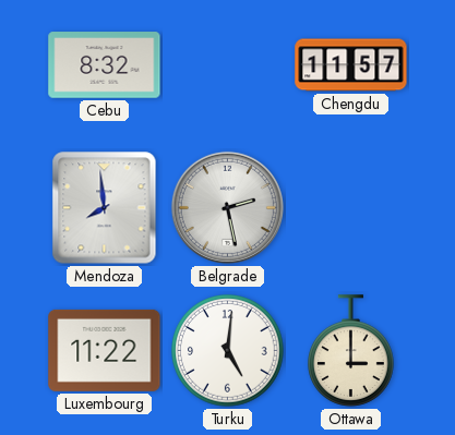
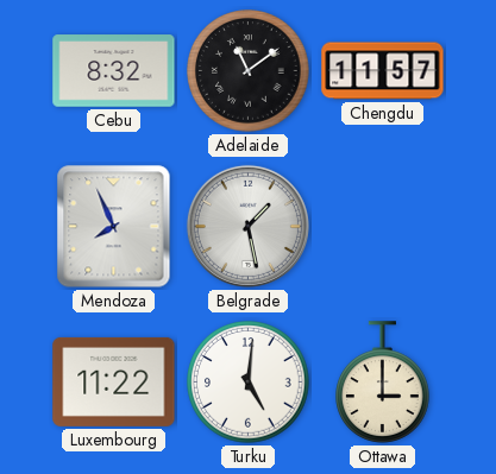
Adelaide: none -> 11:09 (249, 71)
Mendoza: 7:59 -> 7:56 (114, 227)
Belgrade: 2:28 -> 1:28 (247, 226)
